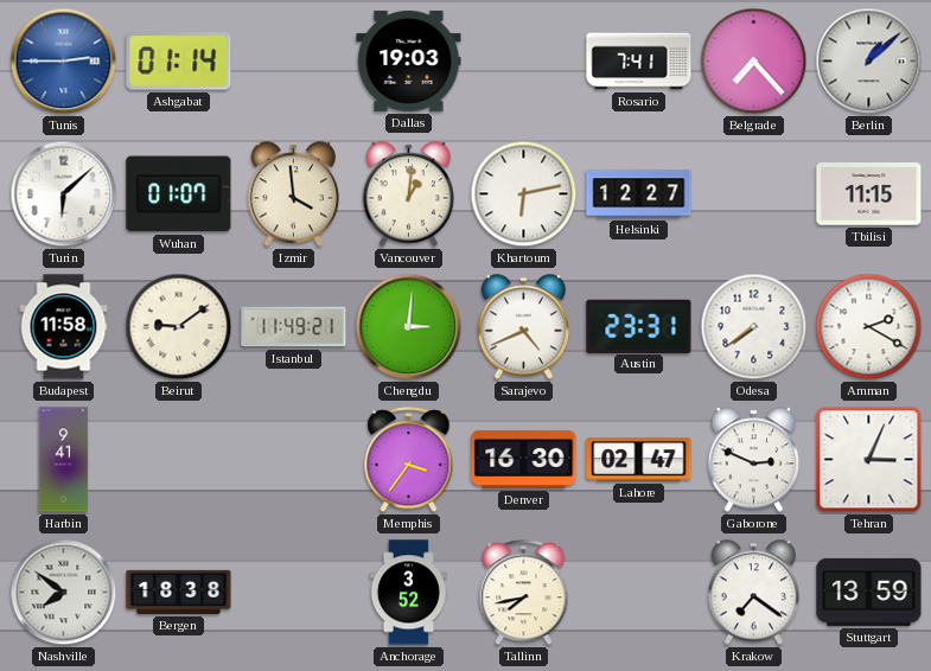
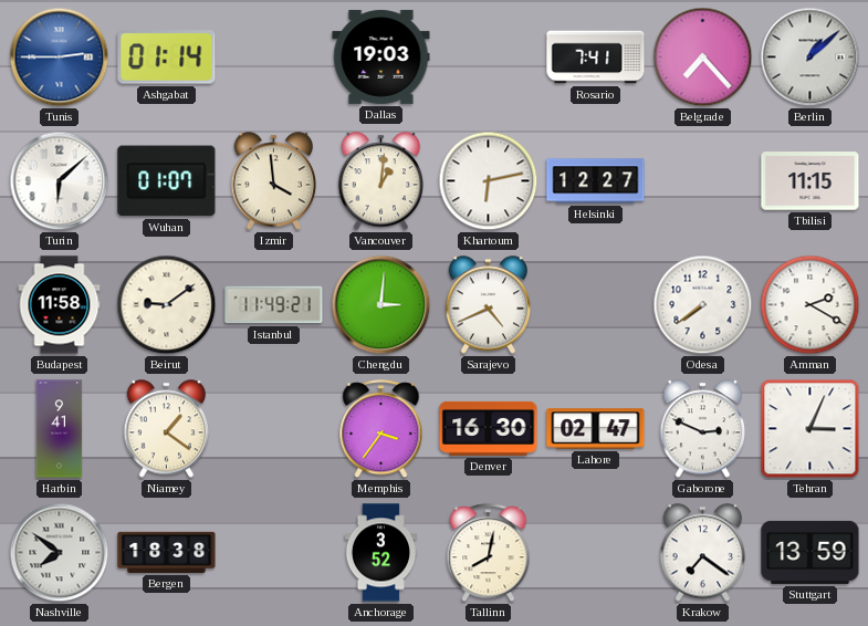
Austin: 23:31 -> none (639, 326)
Niamey: none -> 1:21 (167, 429)
Tallinn: 7:43 -> 8:02 (489, 553)
